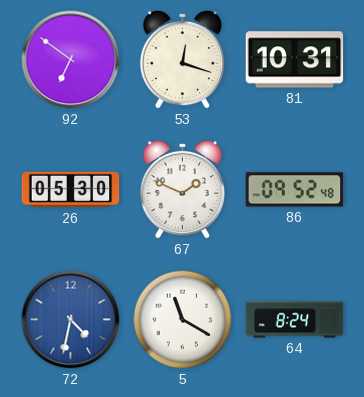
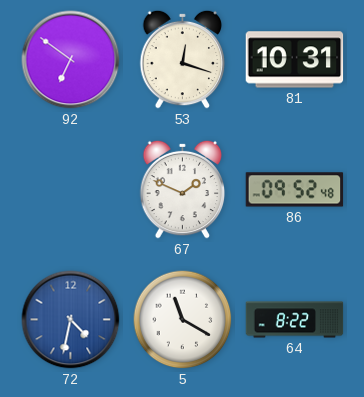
26: 05:30 -> none (71, 190)
64: 8:24 -> 8:22 (295, 320)
